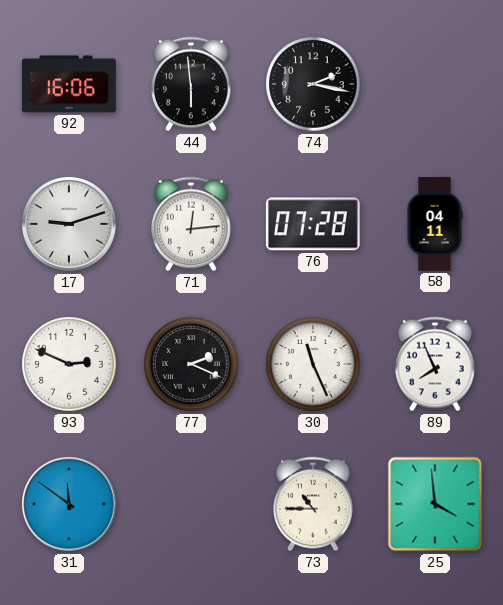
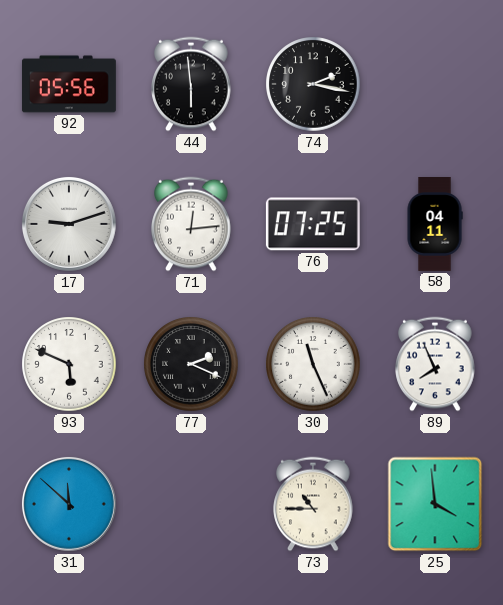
92: 16:06 -> 05:56 (69, 84)
76: 07:28 -> 07:25 (313, 224)
93: 2:49 -> 5:49 (69, 364)
31: 11:51 -> 11:52 (70, 505)
